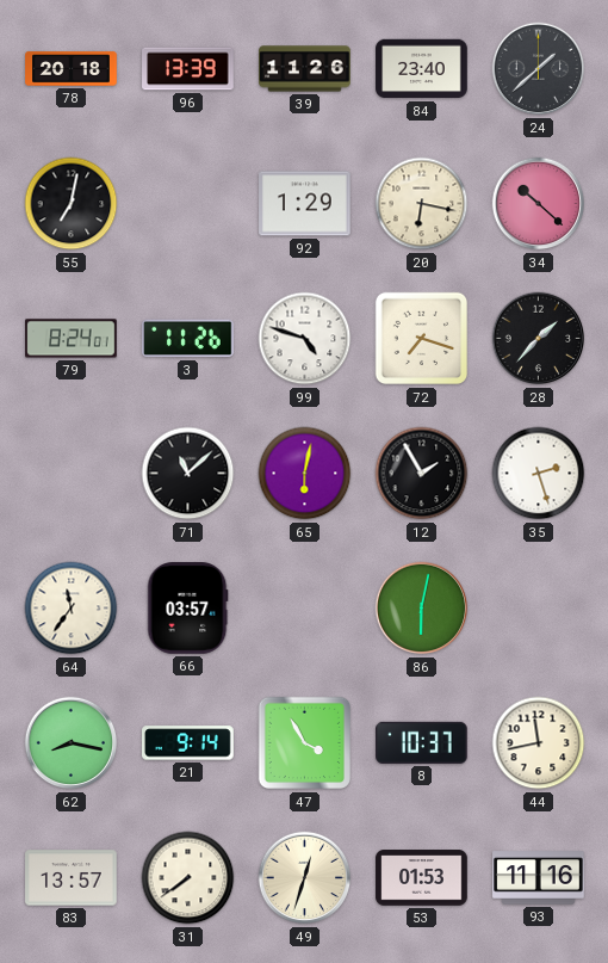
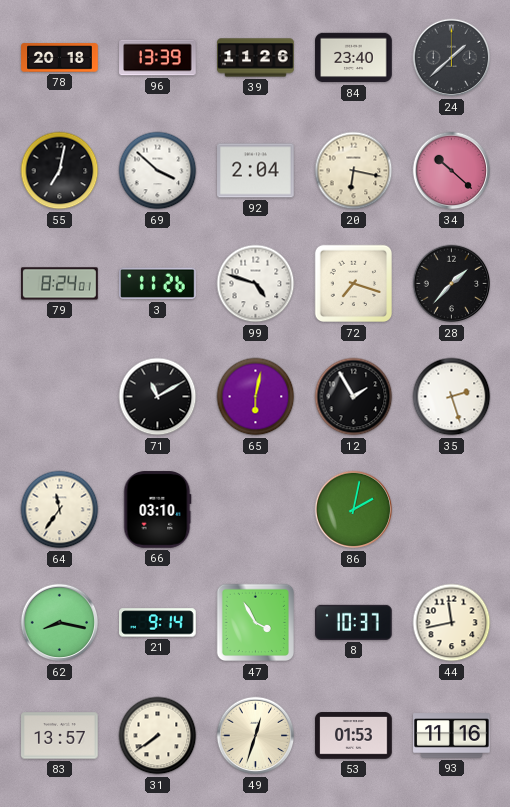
69: none -> 3:52 (158, 171)
92: 1:29 -> 2:04 (256, 171)
71: 11:08 -> 11:10 (158, 397)
66: 03:57 -> 03:10 (158, 510)
86: 6:02 -> 2:02 (354, 510)
